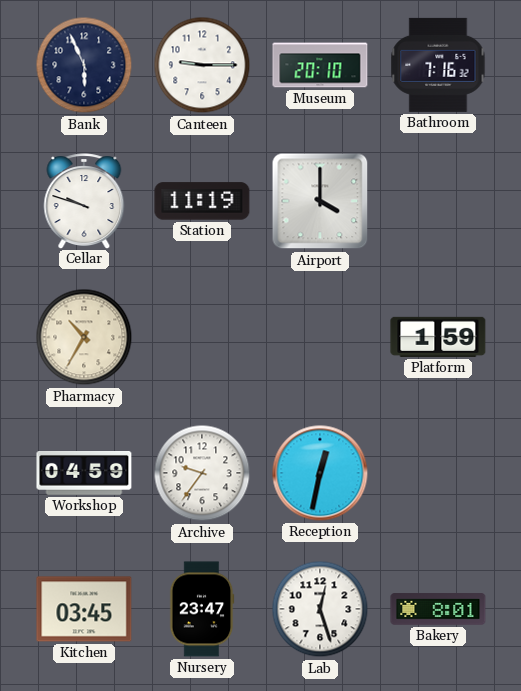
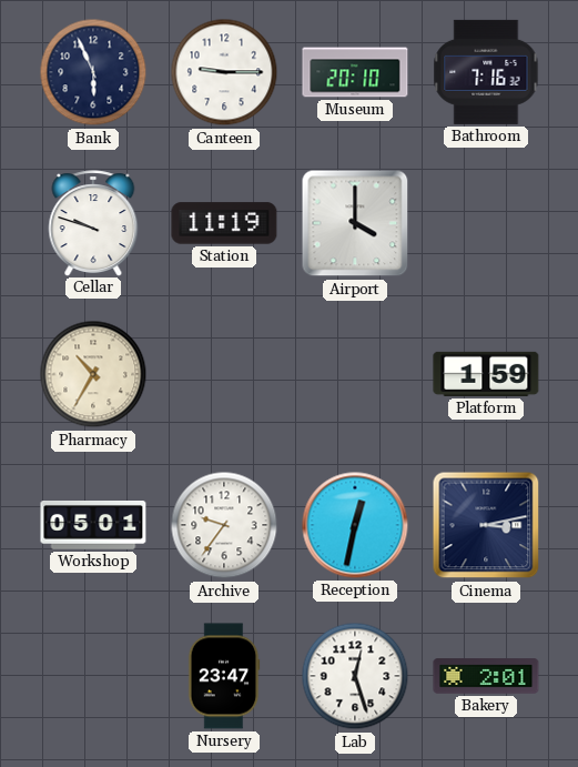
Workshop: 04:59 -> 05:01 (93, 526)
Cinema: none -> 3:13 (486, 525)
Kitchen: 03:45 -> none (84, 609)
Bakery: 8:01 -> 2:01 (486, 676)
